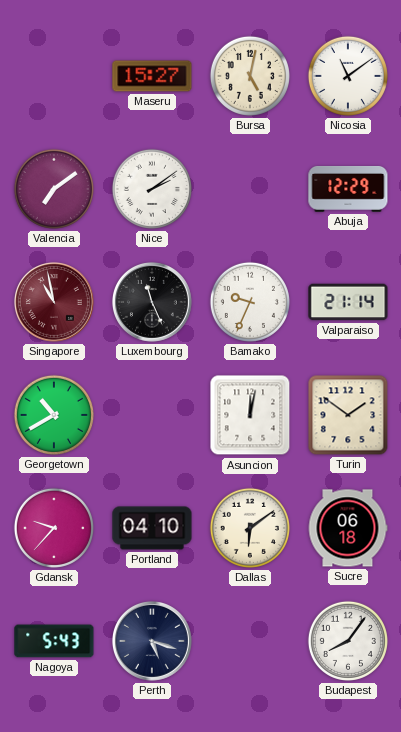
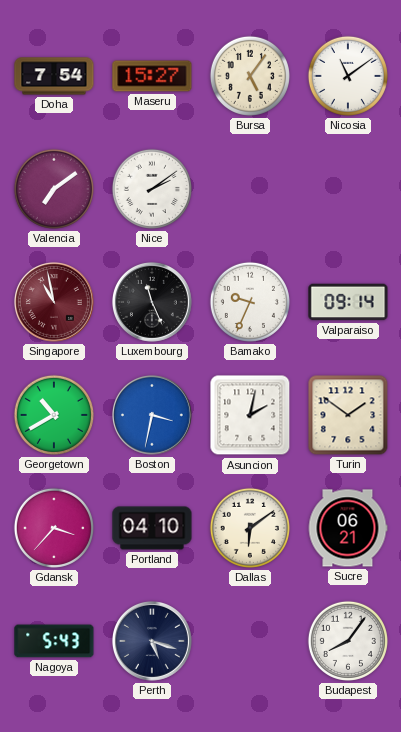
Doha: none -> 7:54 (54, 76)
Bursa: 5:02 -> 5:06 (250, 76)
Abuja: 12:29 -> none (348, 189)
Valparaiso: 21:14 -> 09:14 (348, 302)
Boston: none -> 3:32 (152, 415)
Asuncion: 12:02 -> 2:02 (250, 415)
Gdansk: 9:37 -> 3:37 (54, 528)
Sucre: 06:18 -> 06:21 (348, 528)
